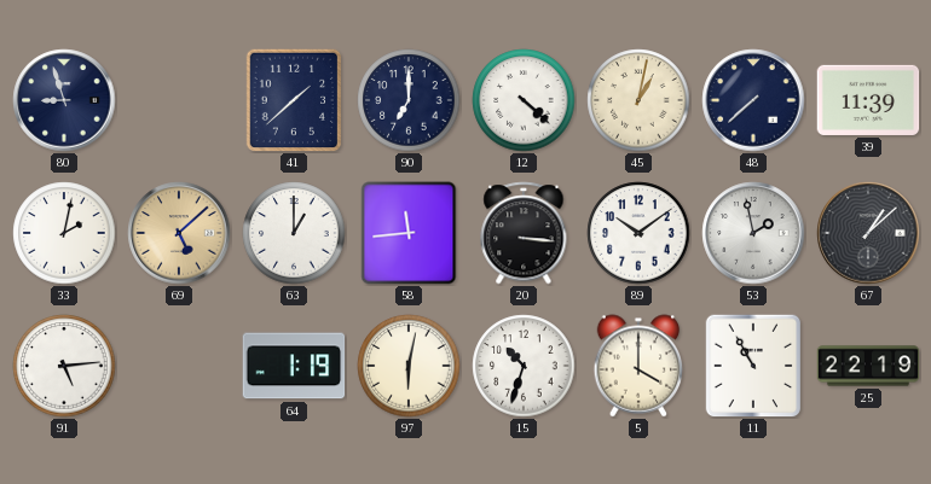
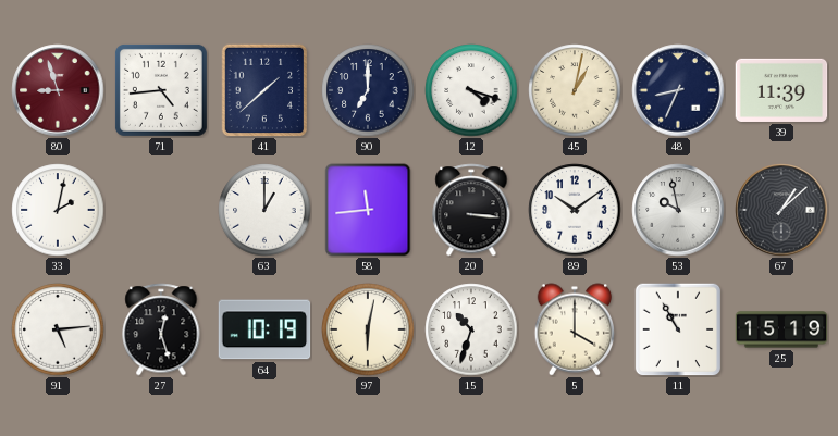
80 dial: navy -> burgundy (58, 90)
71: none -> 4:44 (161, 90)
12: 4:22 -> 4:18 (471, 90)
48: 7:38 -> 8:34 (678, 90)
69: 5:08 -> none (179, 233)
53: 1:58 -> 9:58 (678, 210)
27: none -> 12:27 (161, 329)
64: 1:19 -> 10:19 (264, 329)
25: 22:19 -> 15:19 (781, 329)
